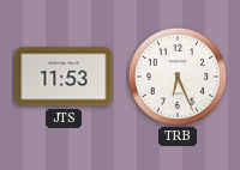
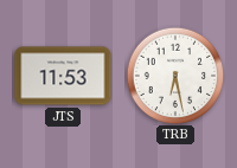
TRB: 6:26 -> 6:28 (175, 76)
